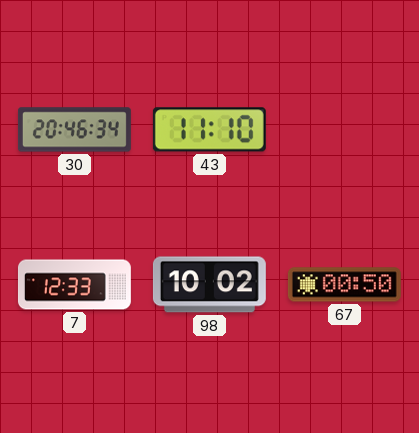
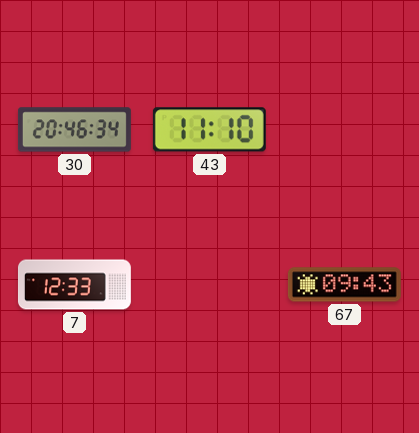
98: 10:02 -> none (209, 285)
67: 00:50 -> 09:43 (344, 285)
